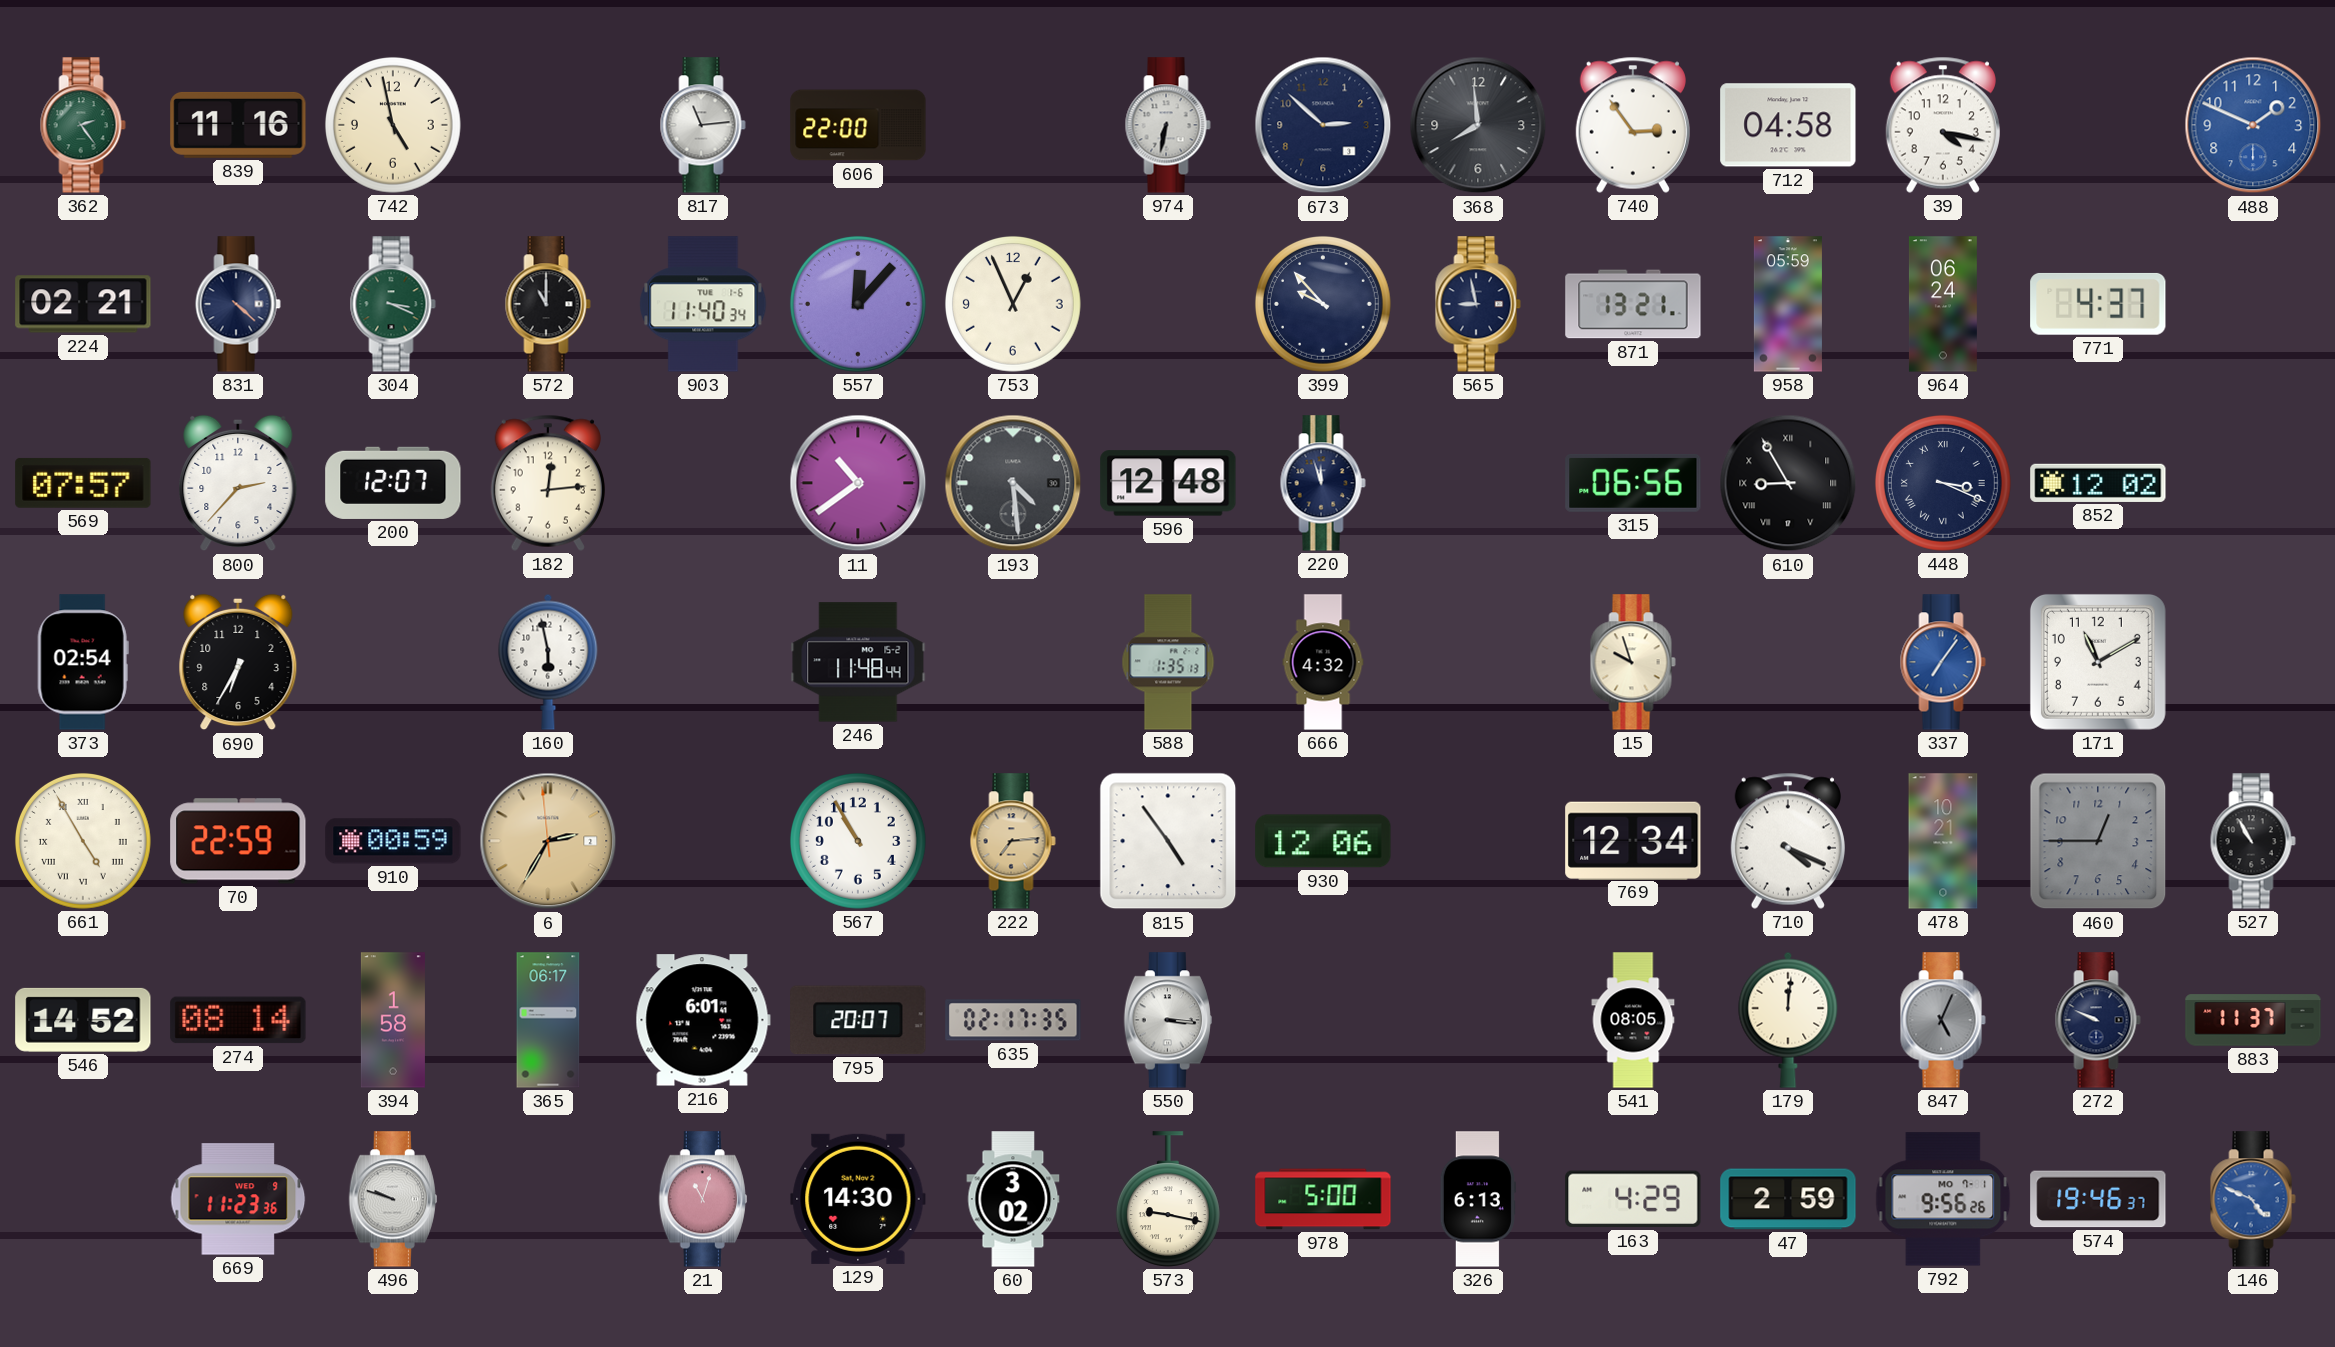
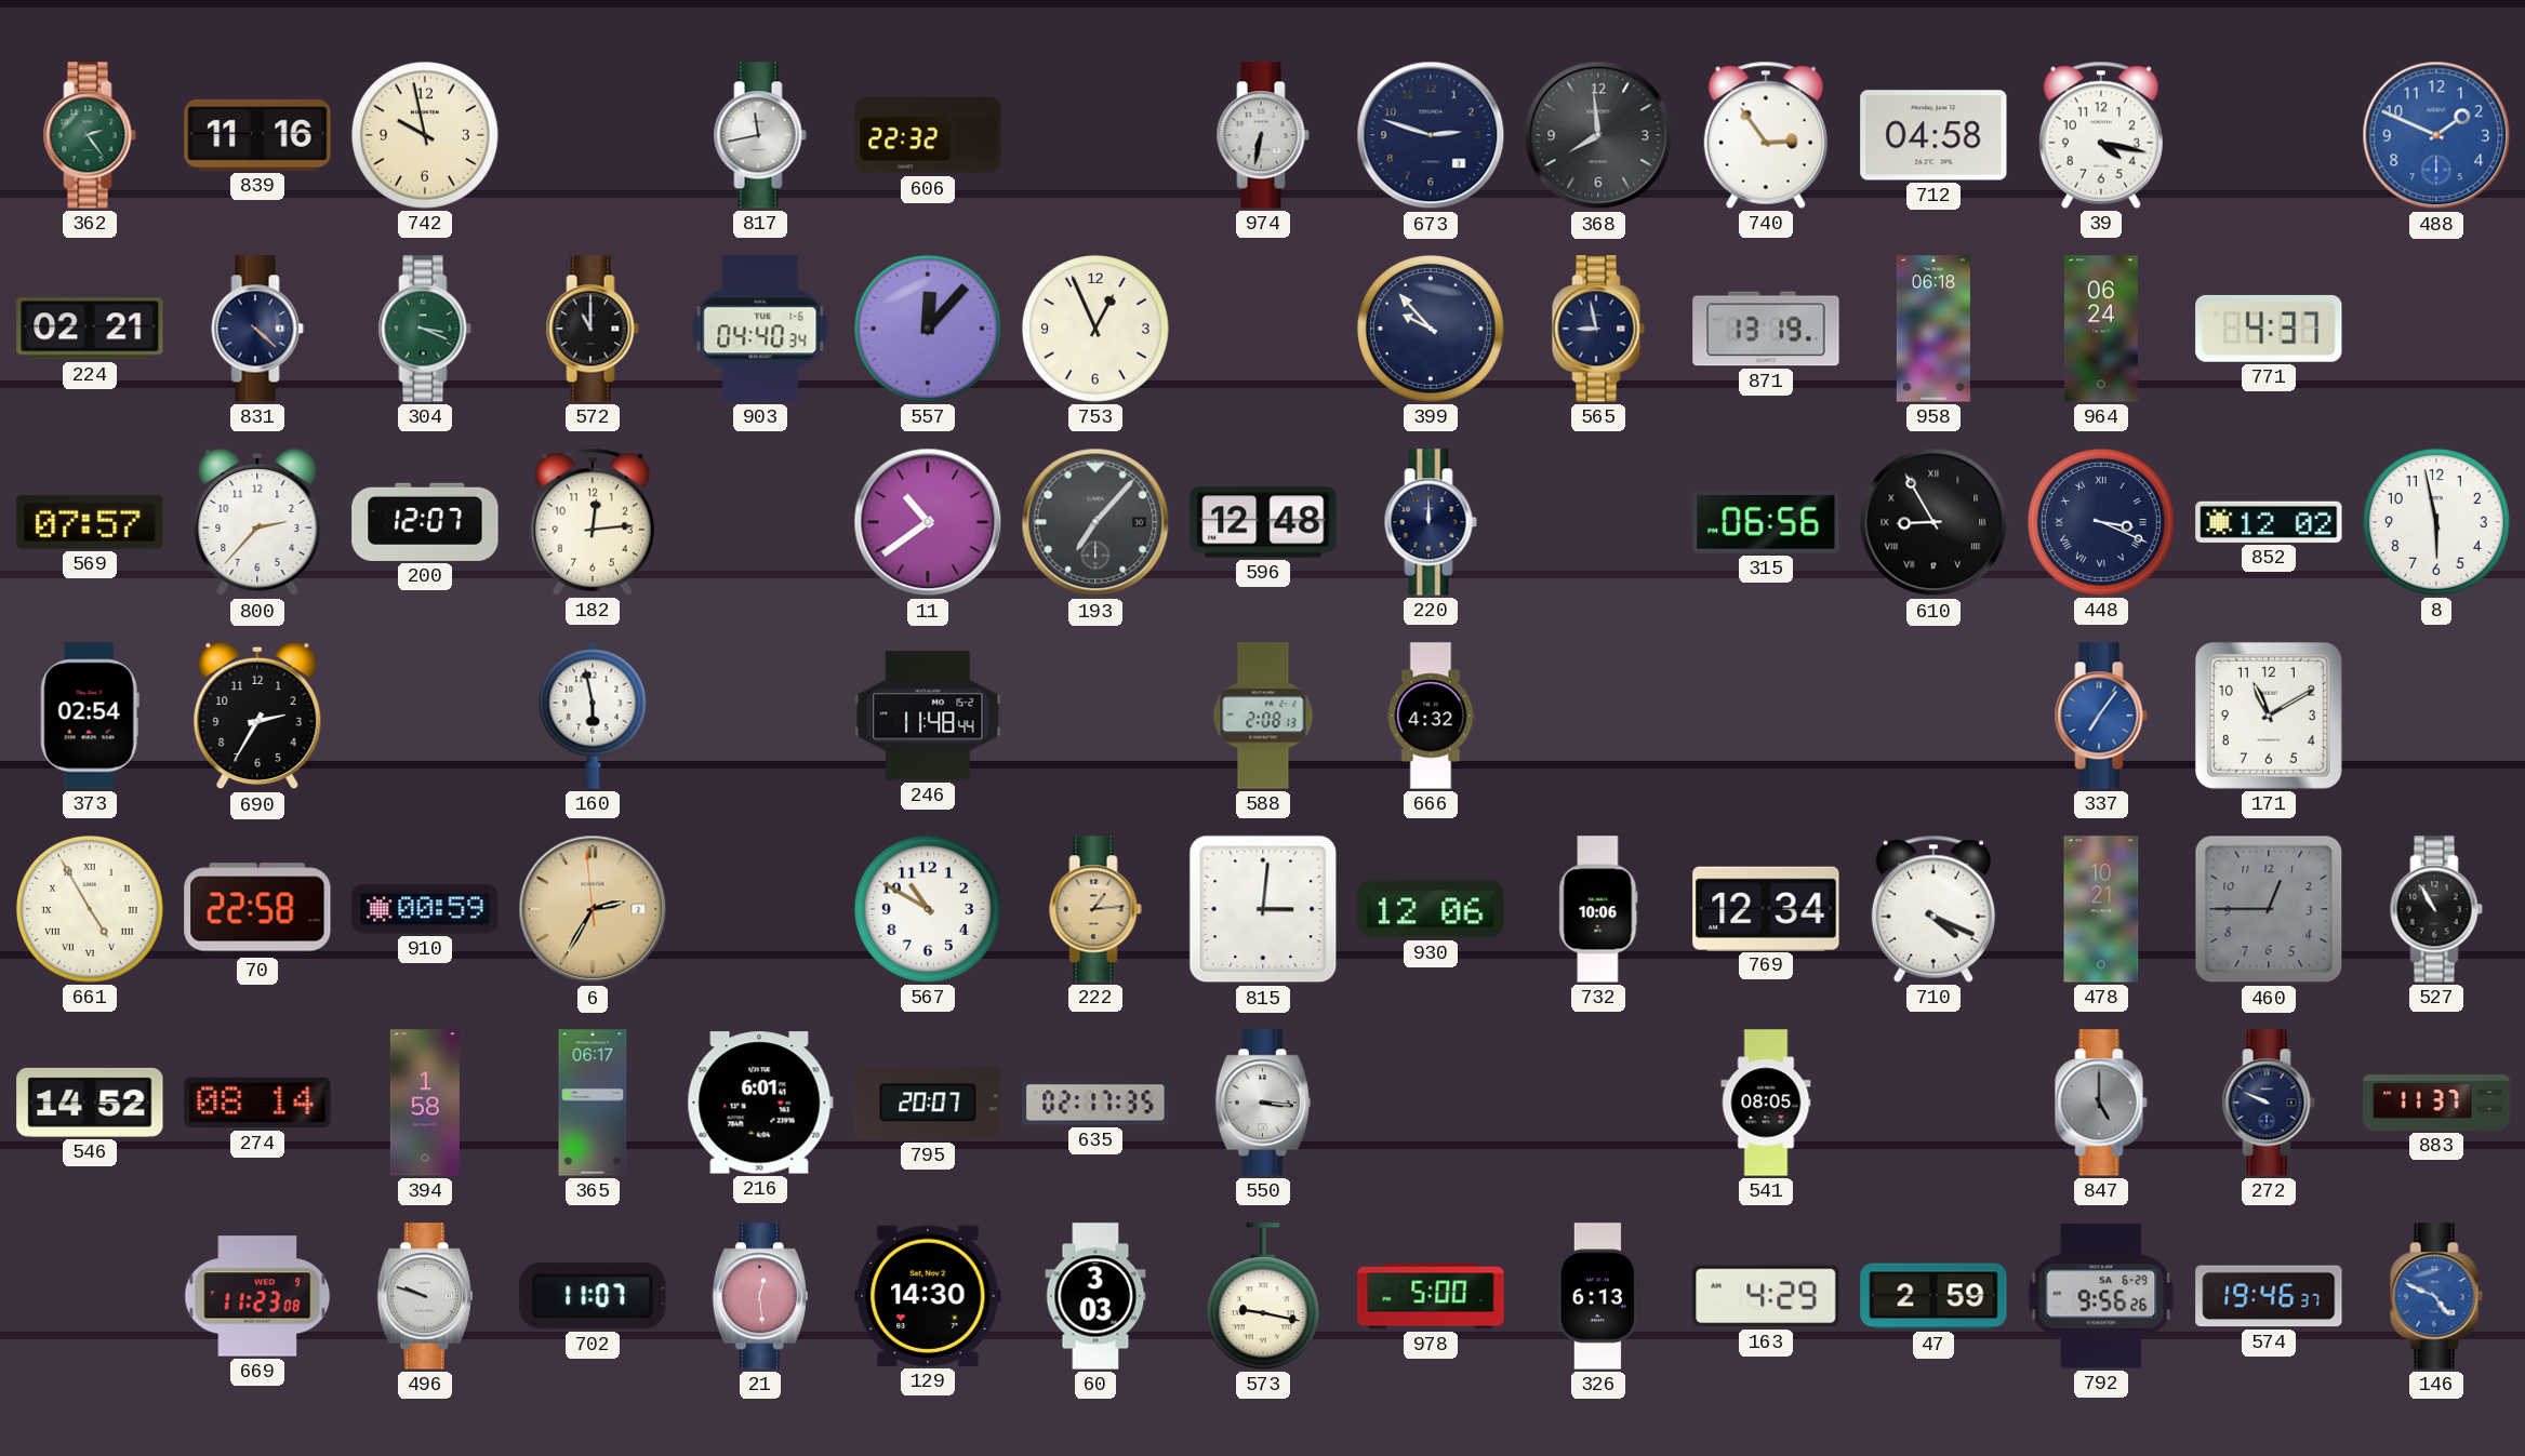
742: 4:58 -> 9:58 (425, 135)
817: 11:14 -> 11:43 (760, 135)
606: 22:00 -> 22:32 (928, 135)
673: 2:52 -> 2:48 (1431, 135)
903: 11:40 -> 04:40 (760, 329)
871: 13:21 -> 13:19 (1766, 329)
958: 05:59 -> 06:18 (1933, 329)
193: 4:29 -> 7:07 (1095, 522)
220: 11:57 -> 12:00 (1431, 522)
8: none -> 5:58 (2436, 522)
690: 6:35 -> 2:35 (257, 716)
588: 1:35 -> 2:08 (1263, 716)
15: 9:57 -> none (1633, 662)
70: 22:59 -> 22:58 (257, 909)
567: 10:55 -> 10:50 (928, 909)
222: 7:14 -> 1:14 (1095, 909)
815: 4:54 -> 3:01 (1263, 909)
732: none -> 10:06 (1598, 909)
179: 12:01 -> none (1788, 1020)
847: 5:04 -> 5:00 (2101, 1103)
669: 11:23:36 -> 11:23:08 (257, 1296)
702: none -> 11:07 (593, 1296)
21: 11:03 -> 12:29 (760, 1296)
60: 3:02 -> 3:03 (1095, 1296)
792 date: MO 7-1 -> SA 6-29 (2101, 1296)
